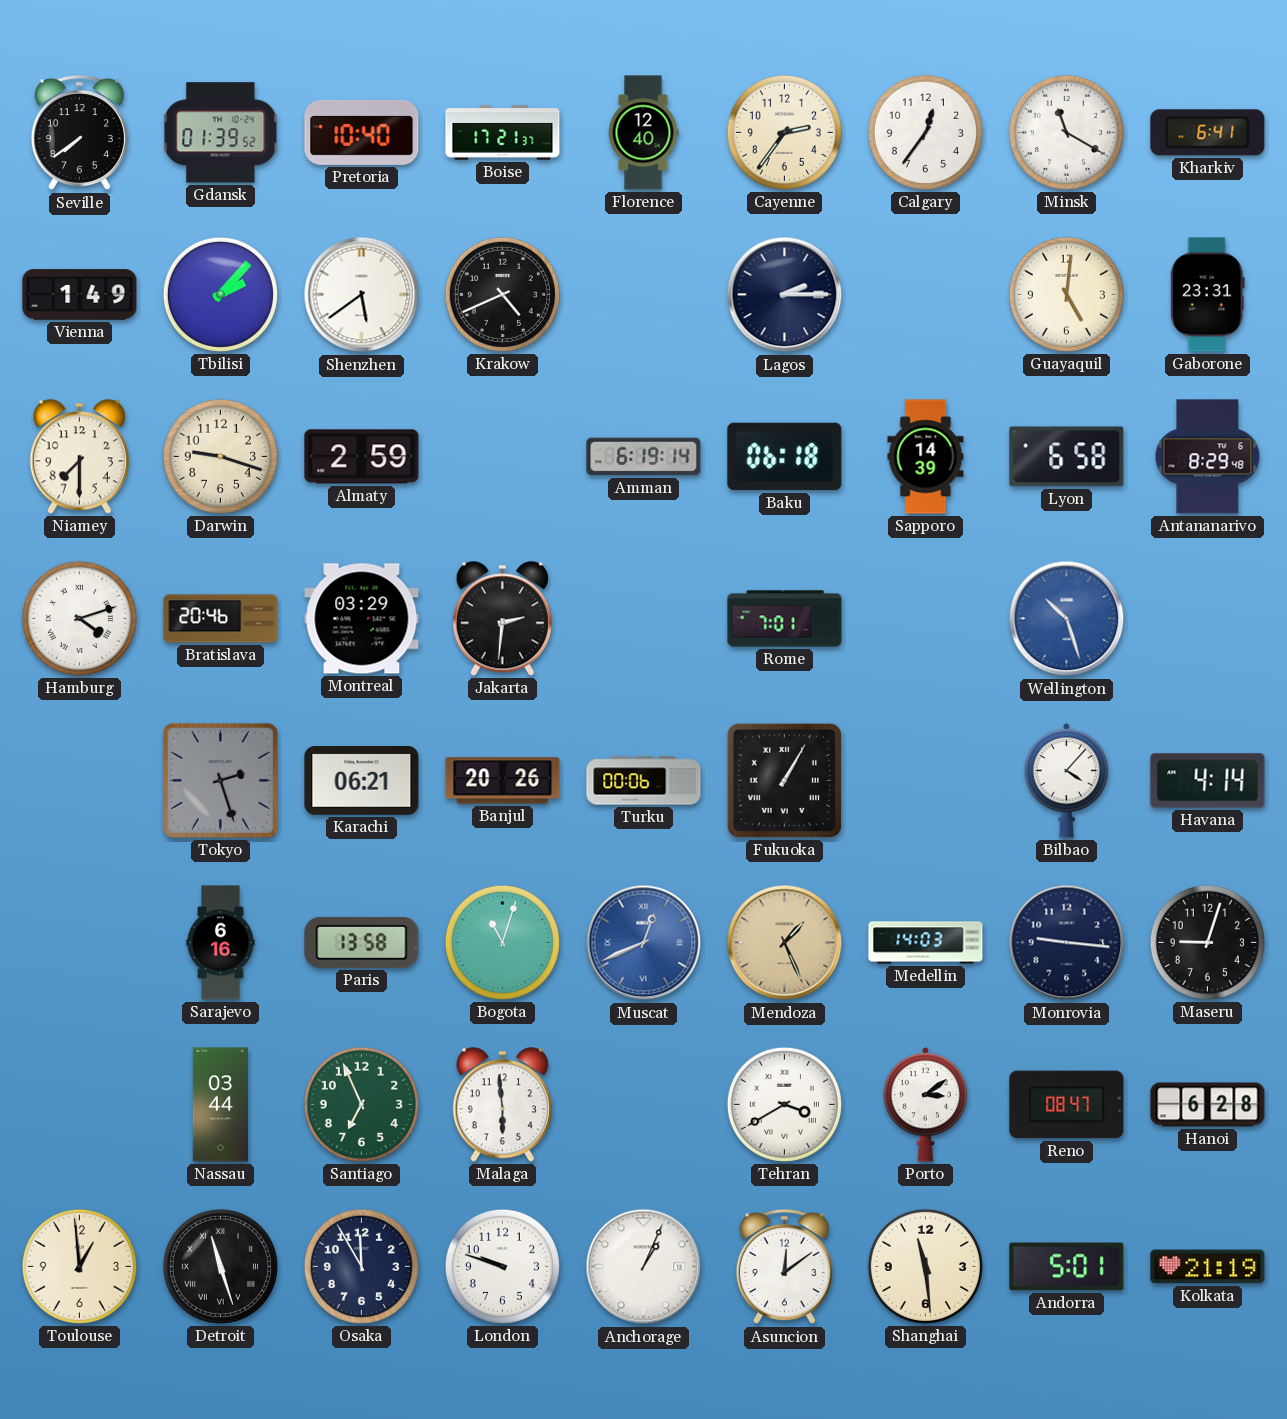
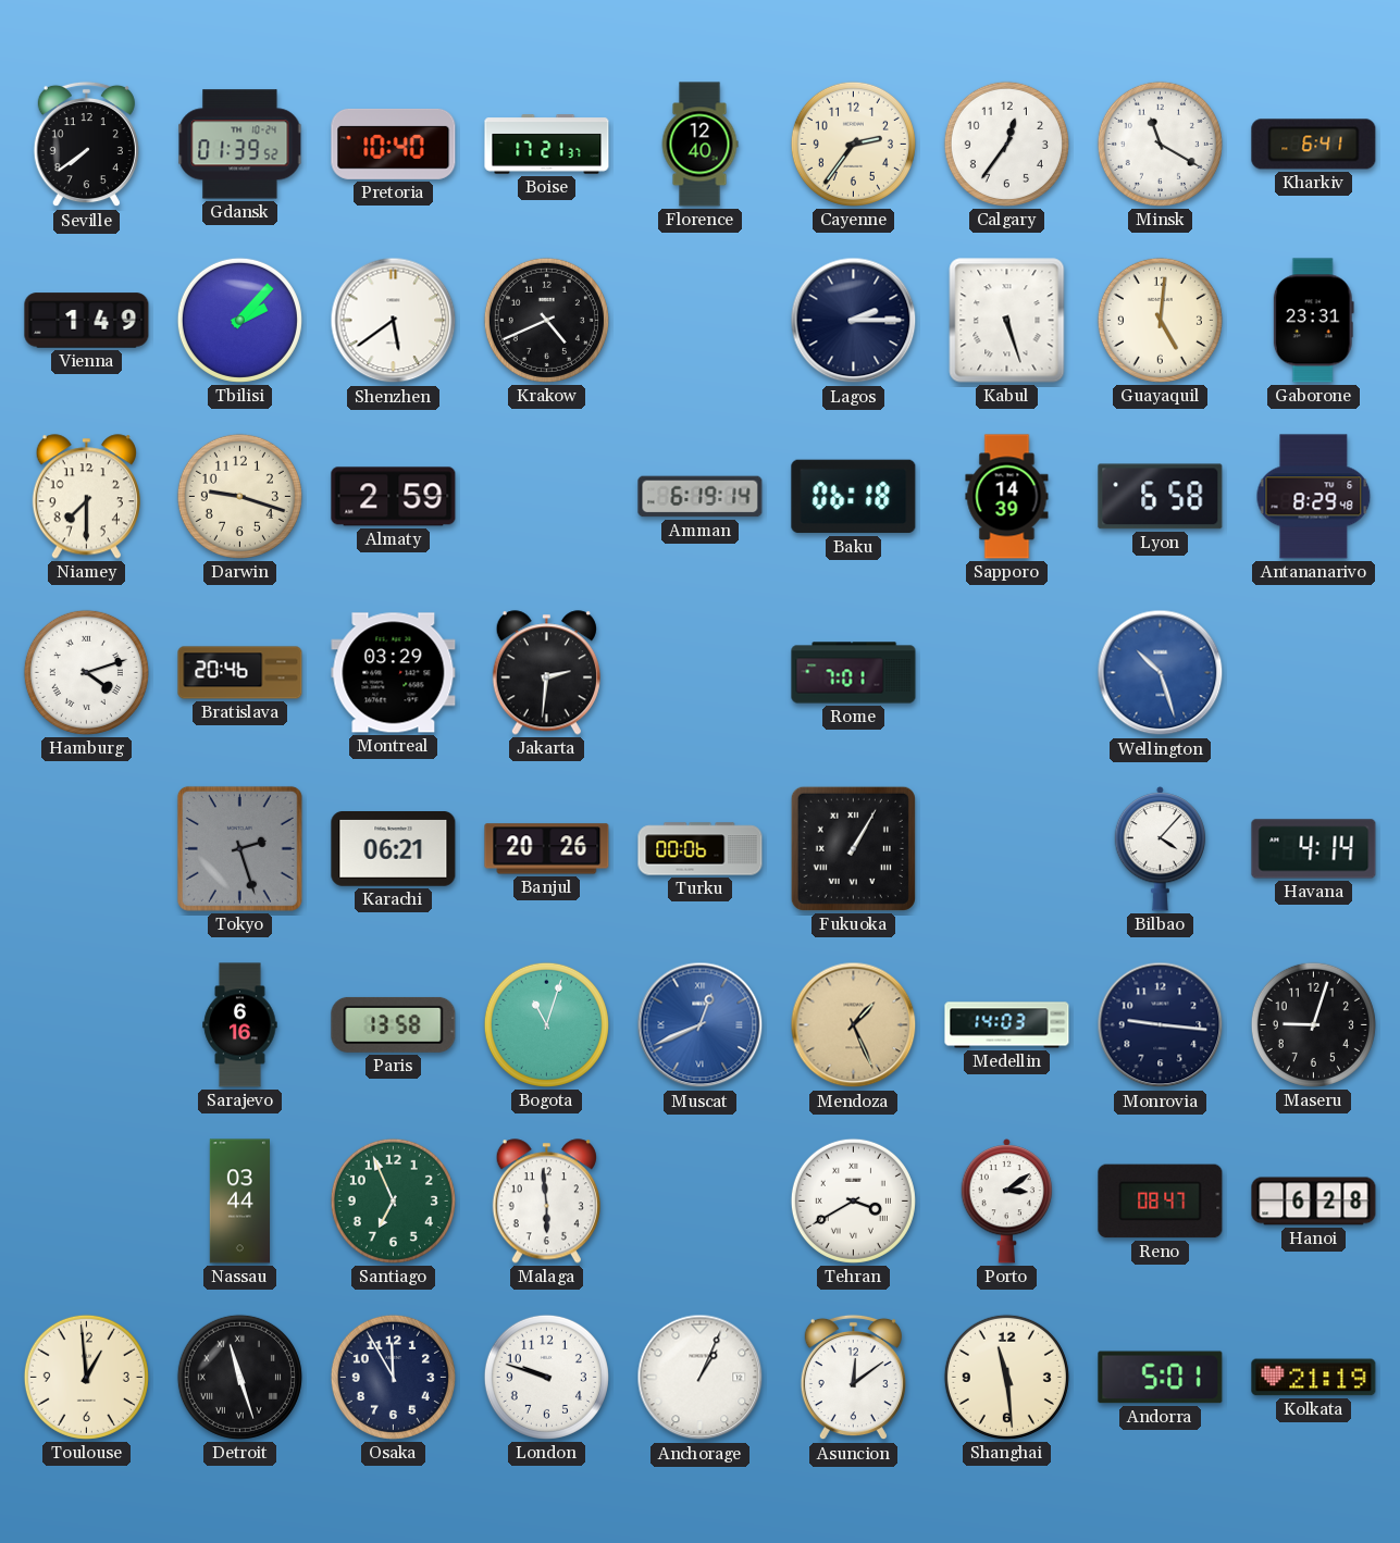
Kabul: none -> 5:27 (1007, 321)
